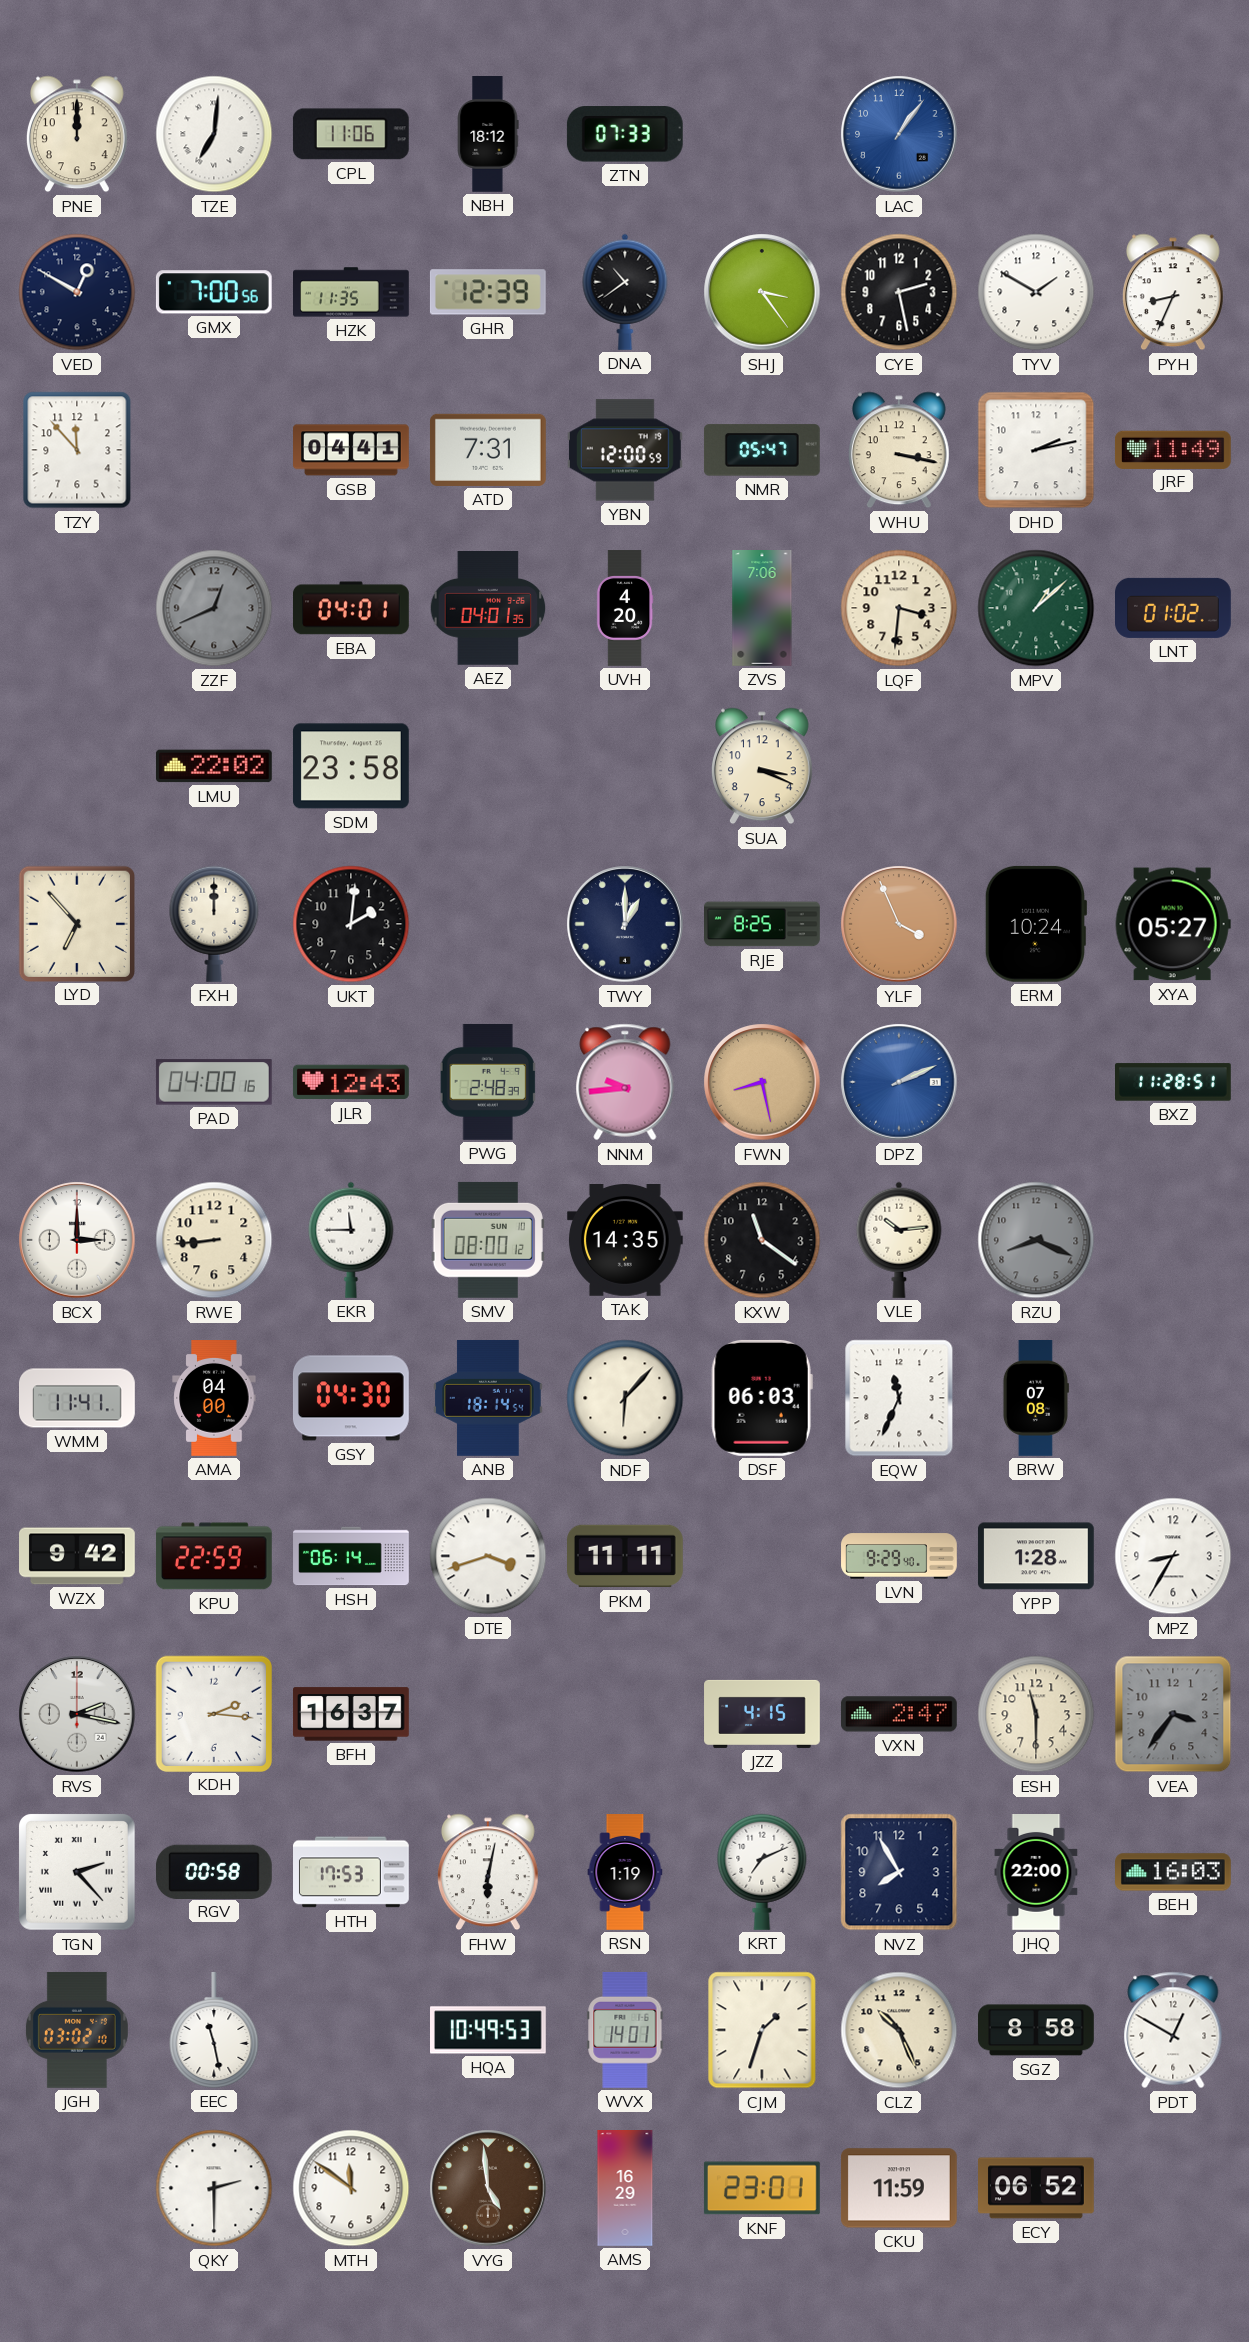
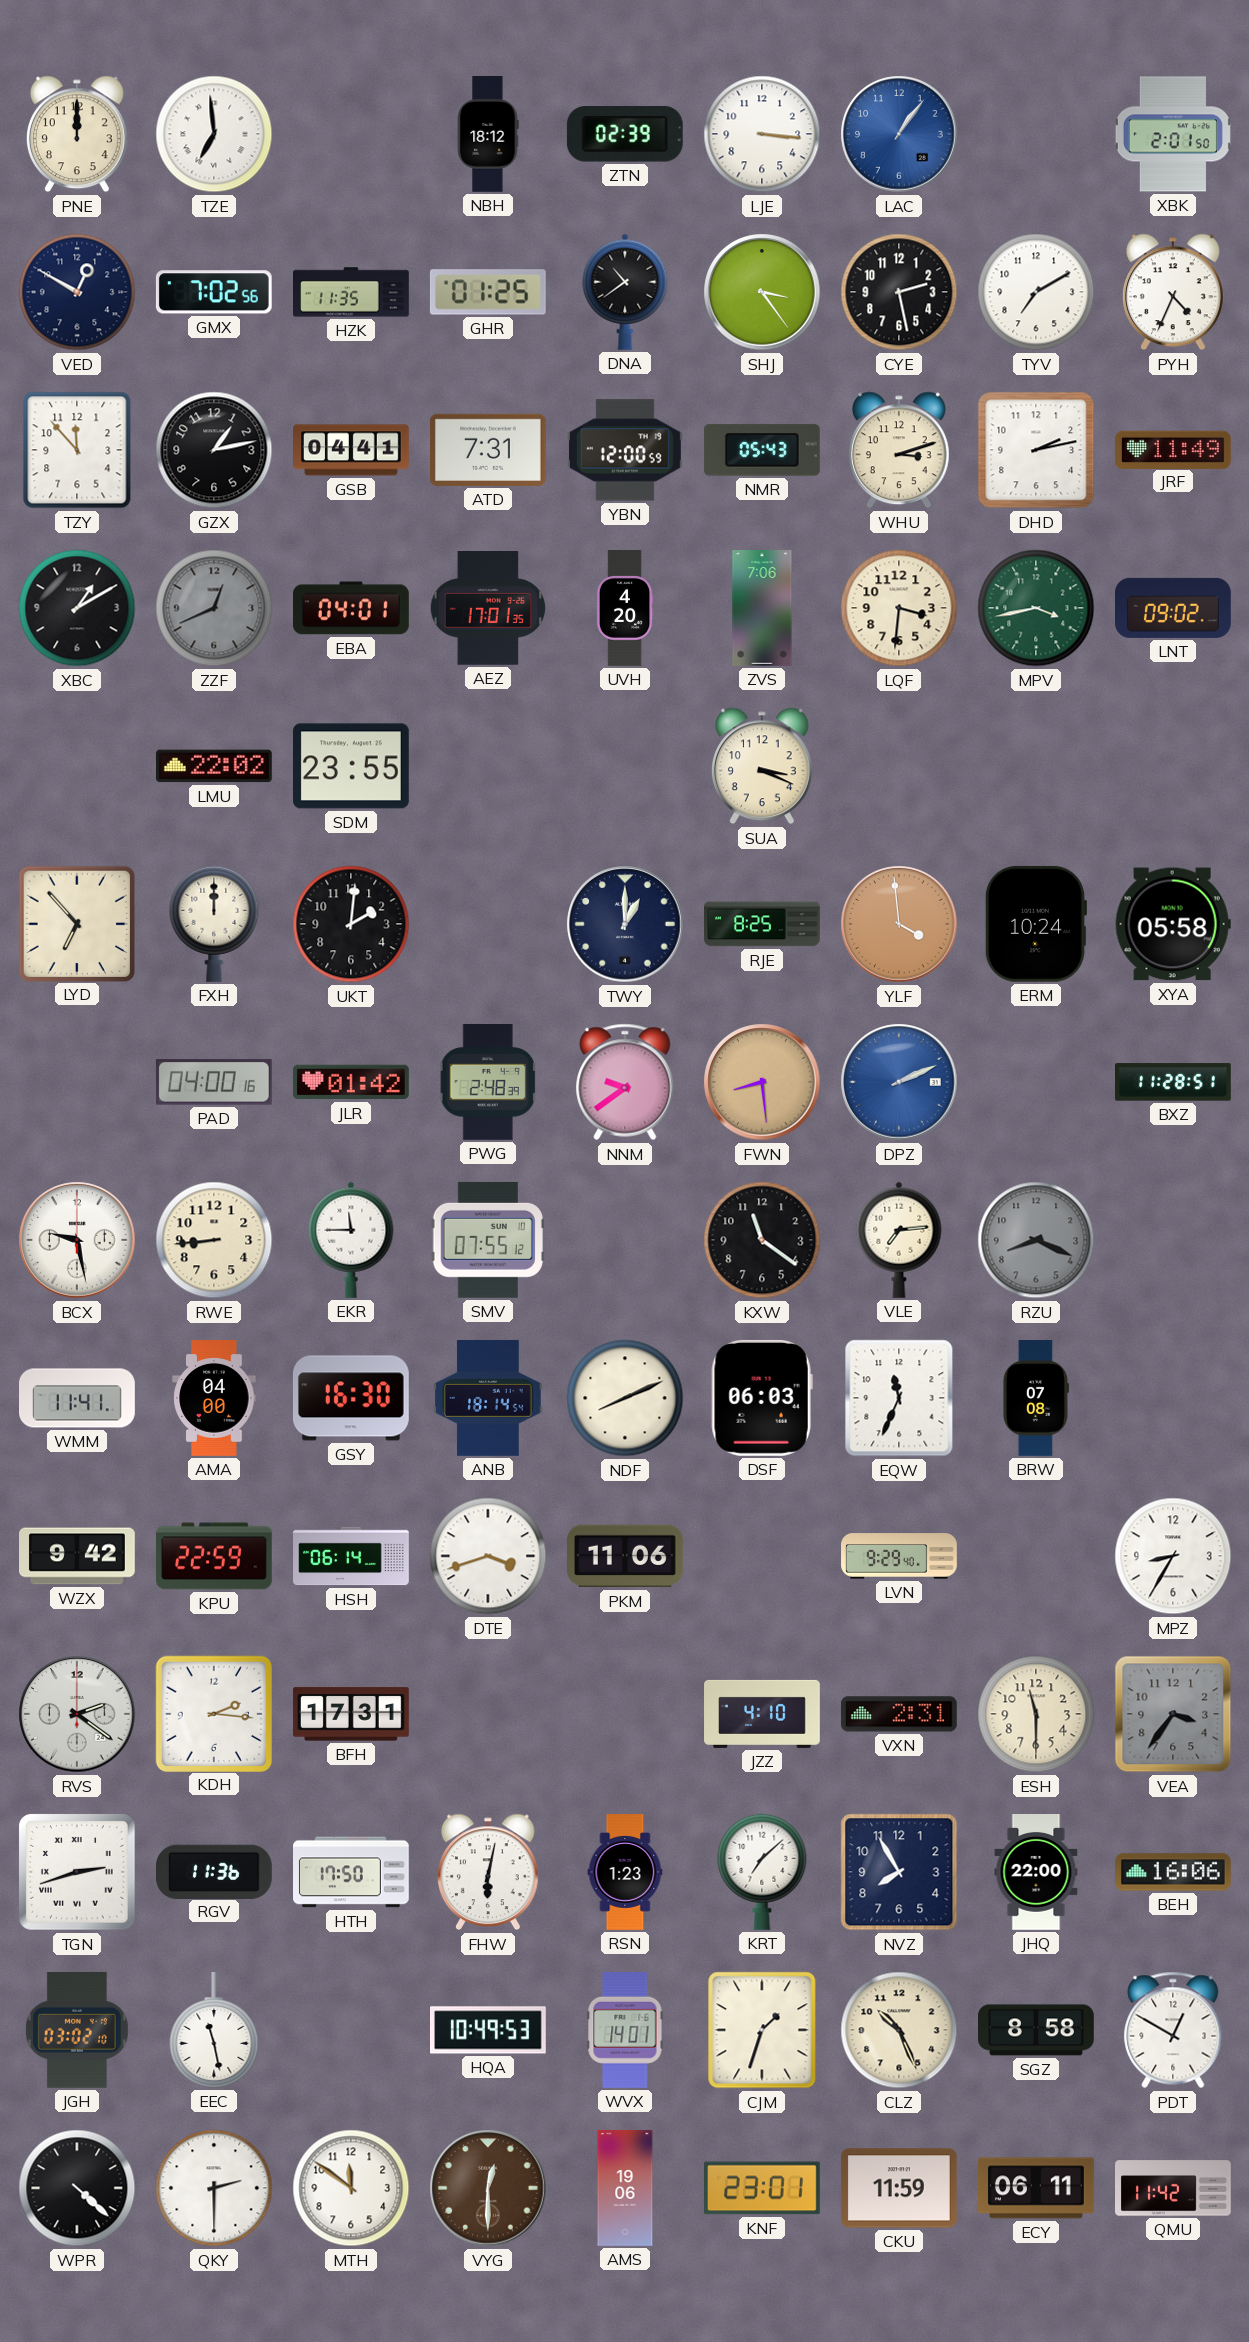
TZE: 7:01 -> 6:59 (214, 134)
CPL: 11:06 -> none (351, 134)
ZTN: 07:33 -> 02:39 (625, 134)
LJE: none -> 3:16 (762, 134)
XBK: none -> 2:01 (1173, 134)
GMX: 7:00 -> 7:02 (214, 292)
GHR: 12:39 -> 01:25 (488, 292)
TYV: 1:50 -> 7:10 (1036, 292)
PYH: 8:34 -> 4:34 (1173, 292)
GZX: none -> 1:13 (214, 450)
NMR: 05:47 -> 05:43 (762, 450)
WHU: 3:17 -> 3:12 (899, 450)
XBC: none -> 1:10 (77, 608)
AEZ: 04:01 -> 17:01 (488, 608)
MPV: 1:08 -> 3:43 (1036, 608)
LNT: 01:02 -> 09:02 (1174, 608)
SDM: 23:58 -> 23:55 (351, 766)
YLF: 3:56 -> 3:59 (899, 924)
XYA: 05:27 -> 05:58 (1173, 924)
JLR: 12:43 -> 01:42 (351, 1082)
NNM: 9:44 -> 9:39 (625, 1082)
FWN: 8:28 -> 8:29 (762, 1082)
BCX: 3:00 -> 9:28 (77, 1240)
SMV: 08:00 -> 07:55 (488, 1240)
TAK: 14:35 -> none (625, 1241)
VLE: 10:14 -> 7:14 (899, 1240)
GSY: 04:30 -> 16:30 (351, 1398)
NDF: 6:07 -> 8:11 (625, 1398)
PKM: 11:11 -> 11:06 (626, 1556)
YPP: 1:28 -> none (1036, 1556)
RVS: 2:17 -> 2:21 (77, 1714)
BFH: 16:37 -> 17:31 (352, 1714)
JZZ: 4:15 -> 4:10 (762, 1714)
VXN: 2:47 -> 2:31 (899, 1714)
TGN: 2:23 -> 2:42 (78, 1873)
RGV: 00:58 -> 11:36 (214, 1871)
HTH: 17:53 -> 17:50 (352, 1872)
RSN: 1:19 -> 1:23 (625, 1872)
KRT: 7:11 -> 7:08 (762, 1872)
BEH: 16:03 -> 16:06 (1174, 1872)
WPR: none -> 4:22 (77, 2188)
VYG: 4:59 -> 12:30 (488, 2188)
AMS: 16:29 -> 19:06 (625, 2189)
ECY: 06:52 -> 06:11 (1037, 2188)
QMU: none -> 11:42 (1174, 2188)
